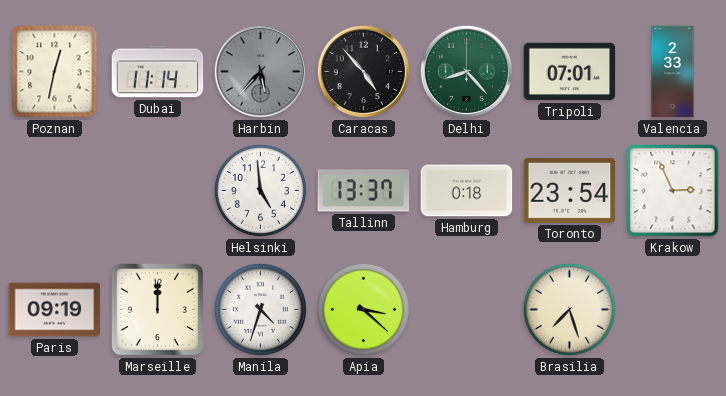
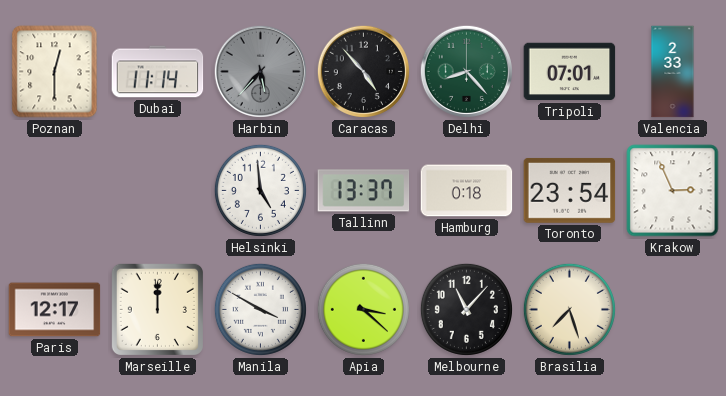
Poznan: 12:32 -> 12:30 (55, 72)
Paris: 09:19 -> 12:17 (55, 310)
Manila: 4:33 -> 3:50 (260, 309)
Melbourne: none -> 11:07 (466, 309)
